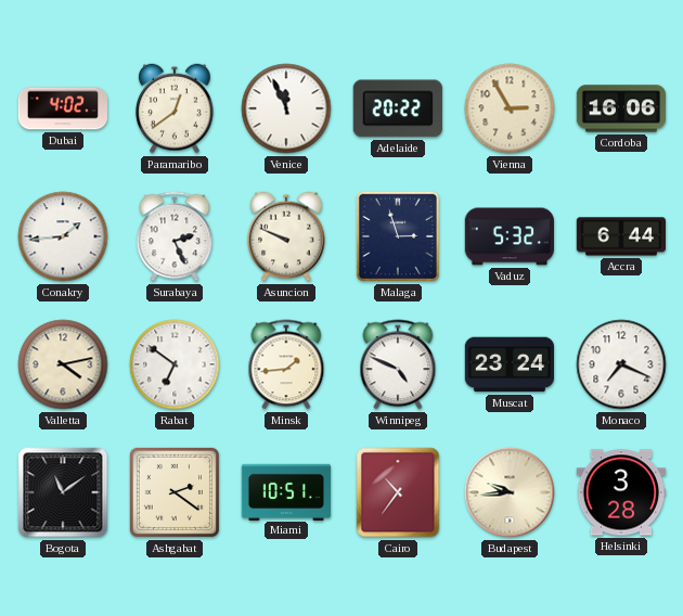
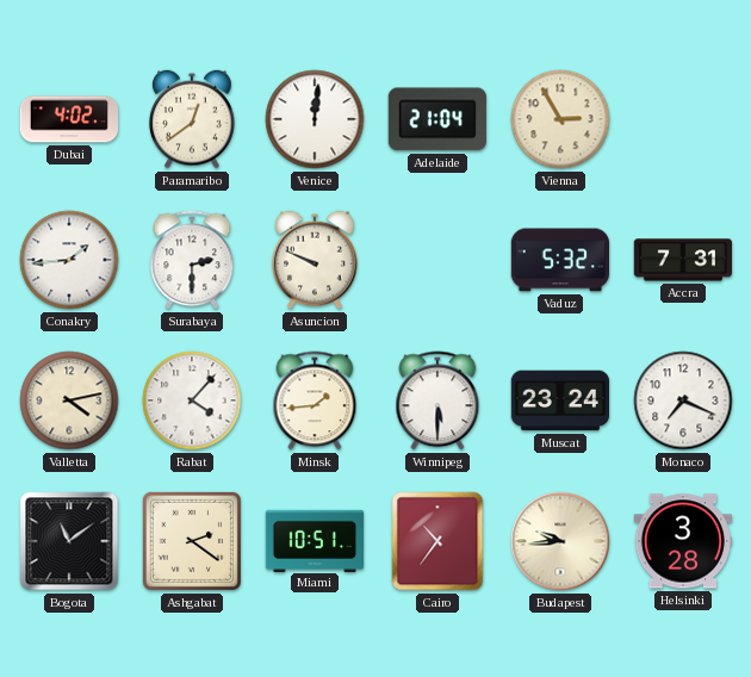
Venice: 11:56 -> 12:01 (315, 119)
Adelaide: 20:22 -> 21:04 (437, 119)
Cordoba: 16:06 -> none (621, 108)
Surabaya: 2:26 -> 2:30 (192, 260)
Malaga: 2:57 -> none (398, 236)
Accra: 6:44 -> 7:31 (682, 260)
Rabat: 6:51 -> 4:07 (192, 400)
Winnipeg: 4:49 -> 5:30 (437, 400)
